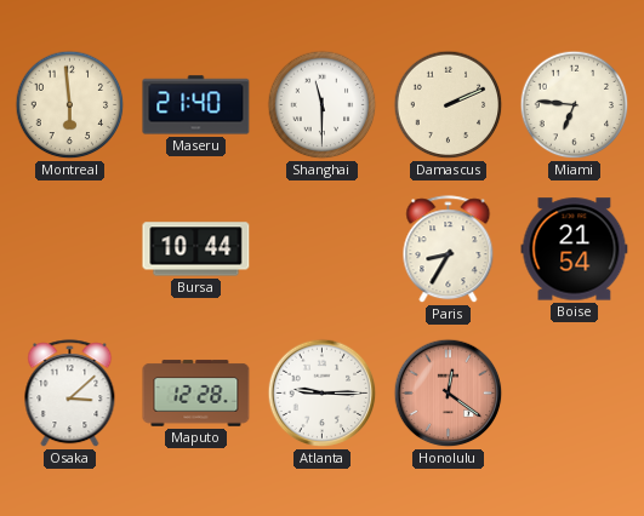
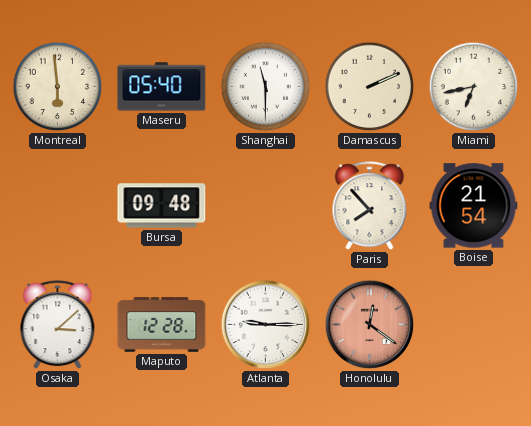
Maseru: 21:40 -> 05:40 (162, 87)
Miami: 6:46 -> 6:43 (474, 87)
Bursa: 10:44 -> 09:48 (162, 206)
Paris: 8:35 -> 7:53 (370, 206)
